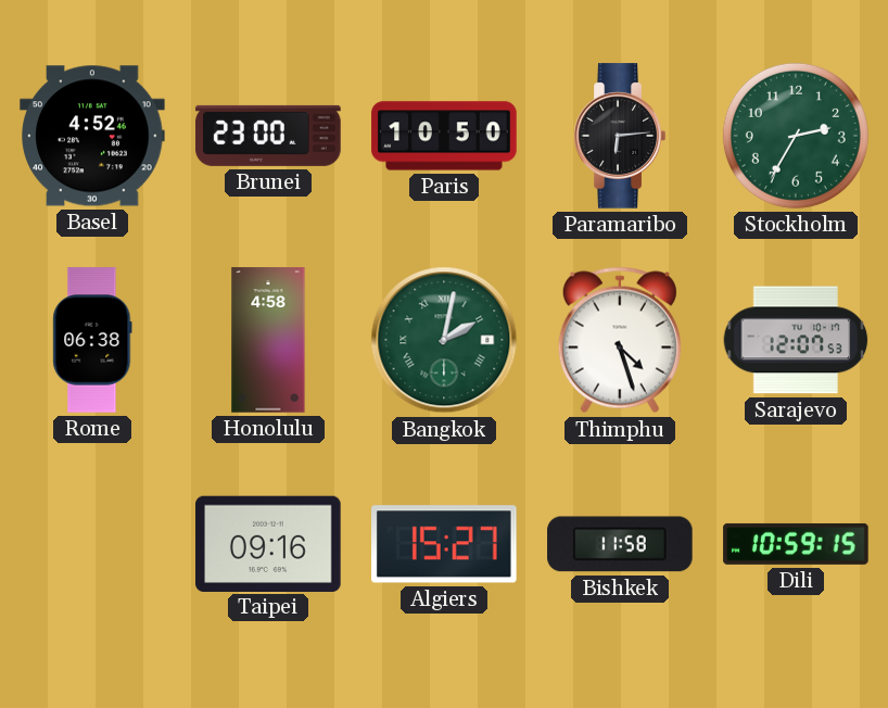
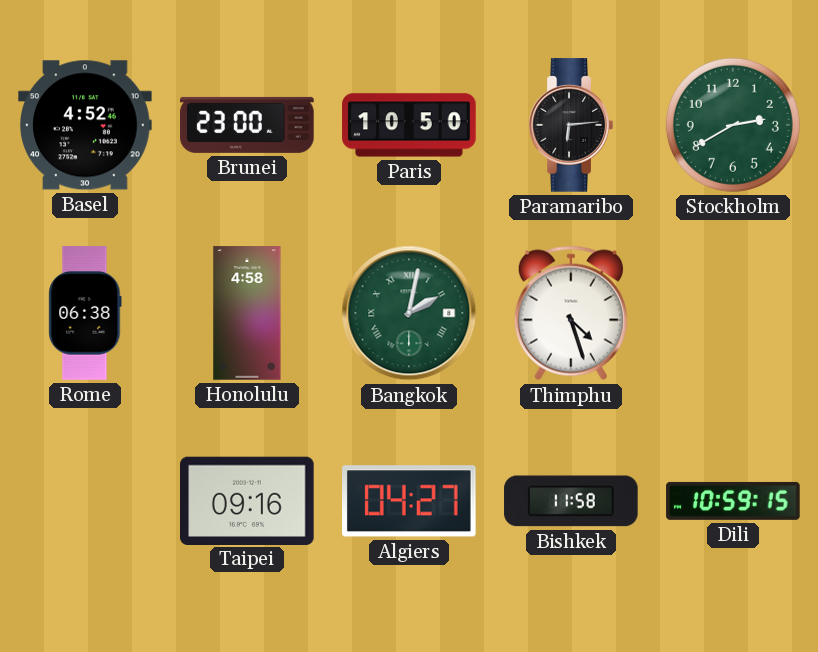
Stockholm: 2:35 -> 2:40 (733, 125)
Sarajevo: 12:07 -> none (796, 340)
Algiers: 15:27 -> 04:27 (410, 501)
